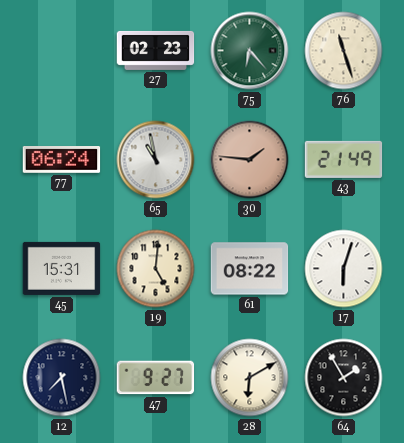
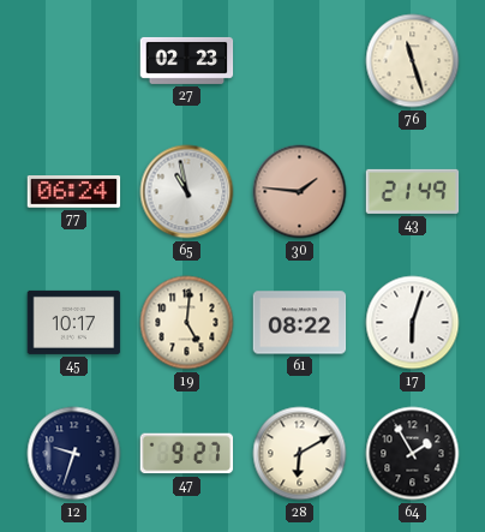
75: 6:23 -> none (250, 51)
45: 15:31 -> 10:17 (74, 322)
12: 7:28 -> 9:33 (74, 454)
